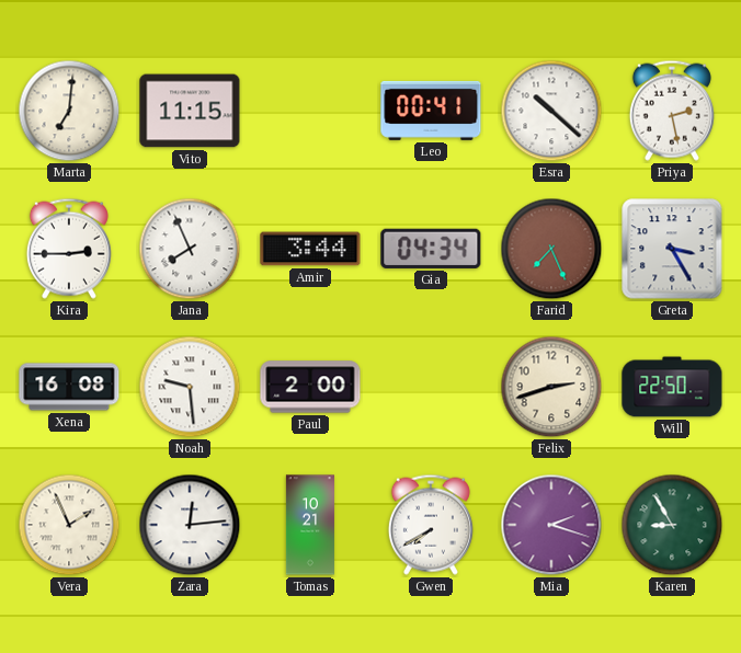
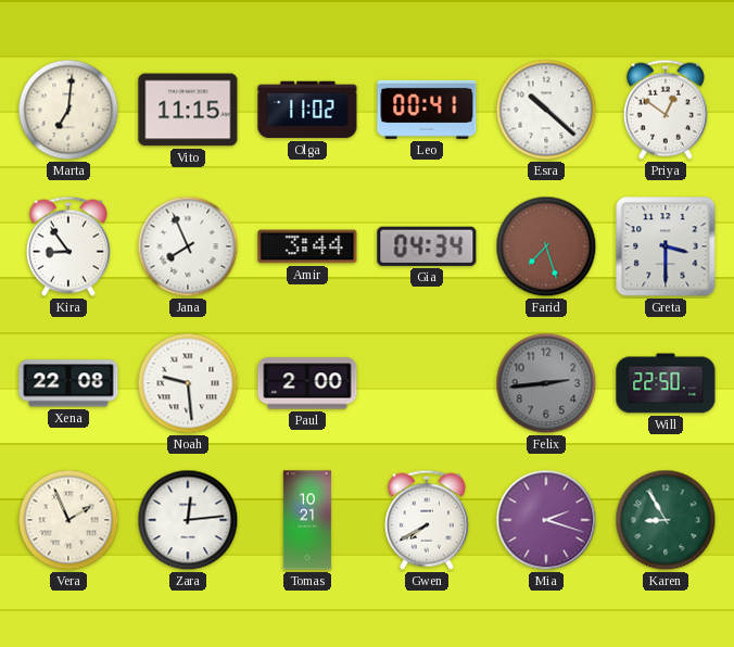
Olga: none -> 11:02 (307, 110)
Priya: 2:28 -> 12:51 (666, 110)
Kira: 2:45 -> 8:54 (68, 246)
Farid: 7:26 -> 7:27 (546, 246)
Greta: 3:25 -> 3:30 (666, 246)
Xena: 16:08 -> 22:08 (68, 383)
Felix: 2:42 -> 2:44 (546, 383)
Felix dial: cream -> grey (546, 383)
